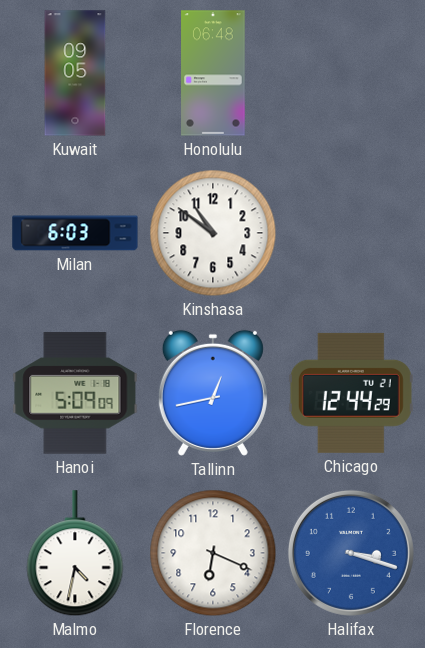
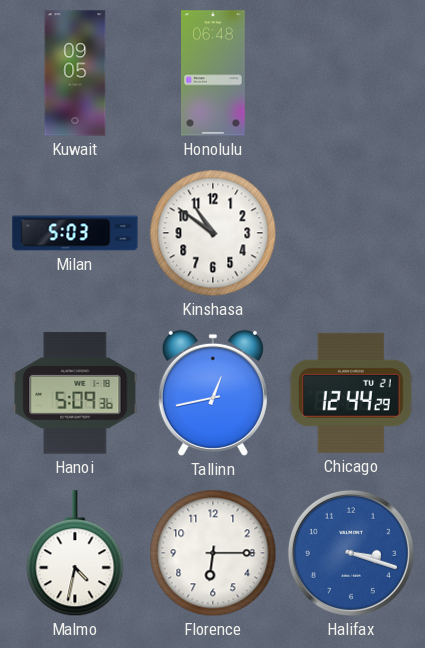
Milan: 6:03 -> 5:03 (75, 233)
Hanoi: 5:09:09 -> 5:09:36 (75, 393)
Florence: 6:19 -> 6:15 (213, 553)
